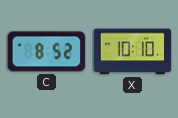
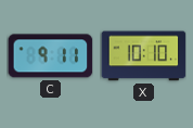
C: 8:52 -> 9:11 (50, 56)
